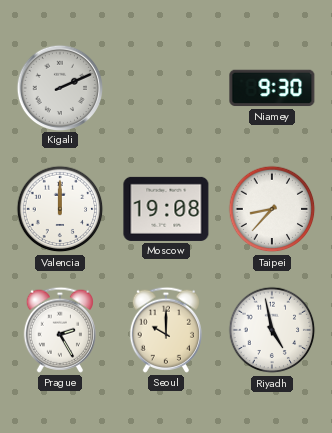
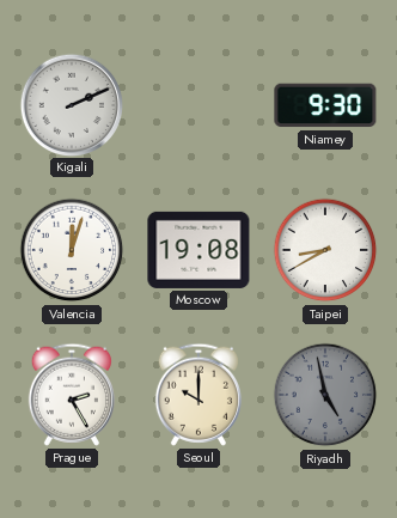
Valencia: 12:00 -> 12:03 (72, 250)
Taipei: 8:37 -> 8:40 (325, 250)
Riyadh dial: white -> grey (325, 395)
